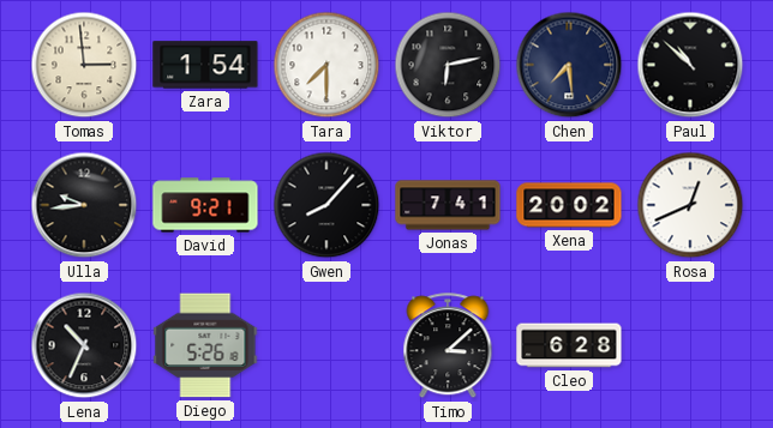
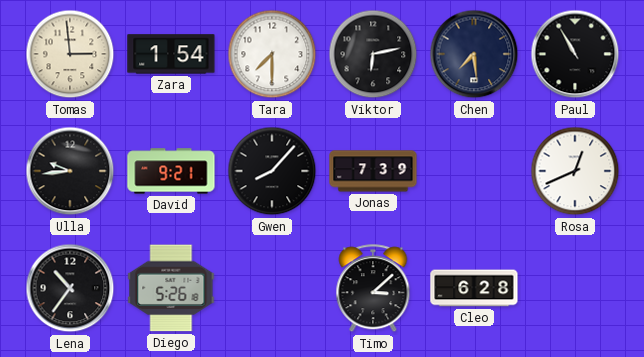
Paul: 10:52 -> 10:55 (575, 54)
Jonas: 7:41 -> 7:39 (373, 171)
Xena: 20:02 -> none (569, 205)
Lena: 10:34 -> 10:36 (70, 288)
